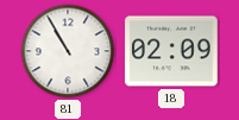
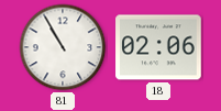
18: 02:09 -> 02:06 (158, 47)
